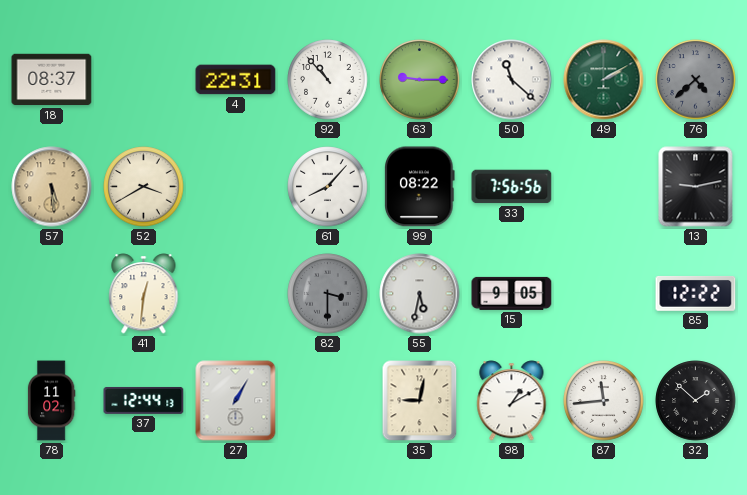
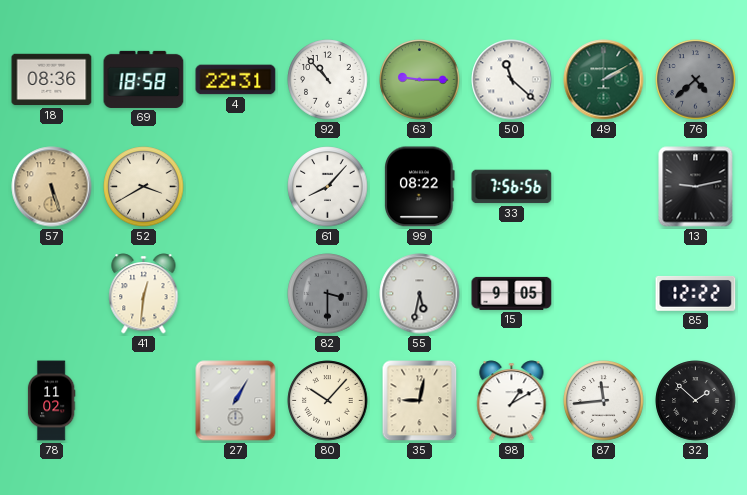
18: 08:37 -> 08:36 (52, 80)
69: none -> 18:58 (144, 79)
57: 5:29 -> 5:27 (52, 187)
37: 12:44 -> none (144, 400)
80: none -> 10:07 (328, 401)
